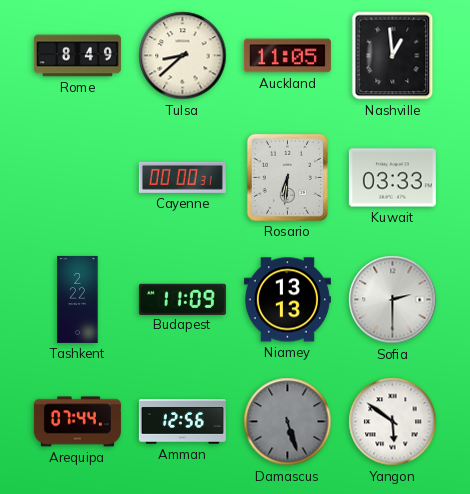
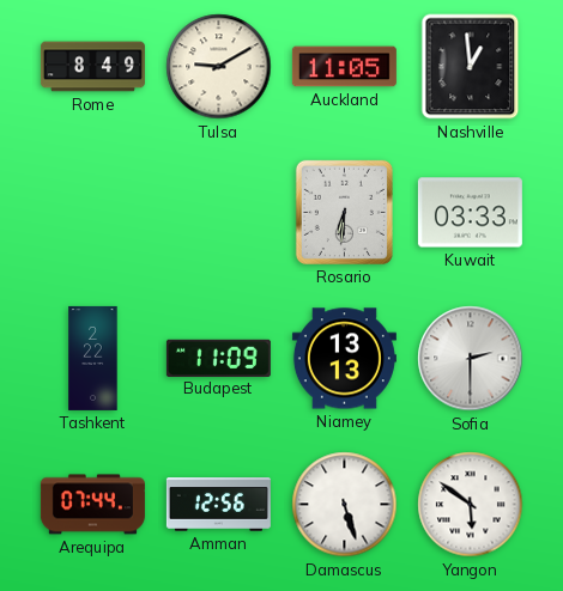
Tulsa: 8:38 -> 9:10 (219, 67)
Cayenne: 00:00 -> none (182, 177)
Damascus dial: grey -> white (345, 505)
